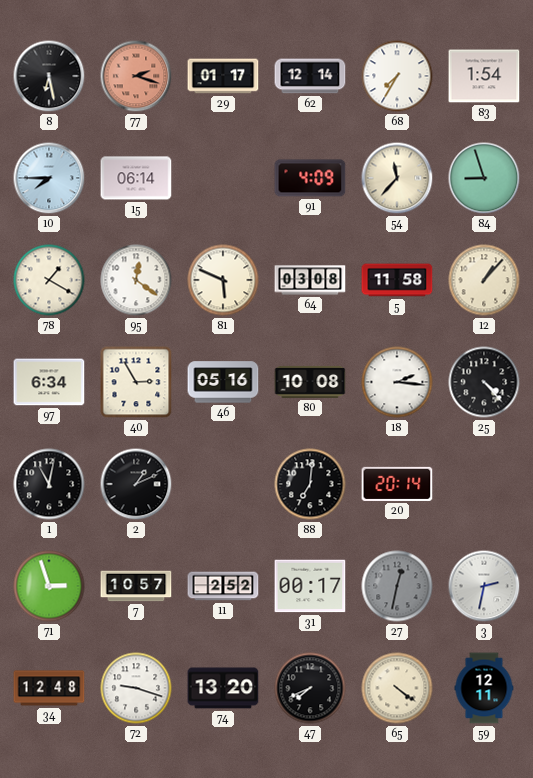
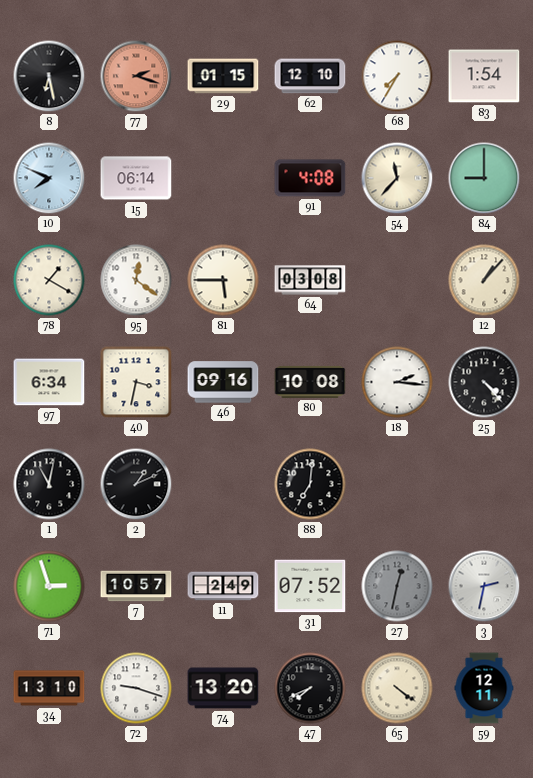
29: 01:17 -> 01:15 (223, 76)
62: 12:14 -> 12:10 (310, 76)
10: 7:45 -> 7:49 (49, 178)
91: 4:09 -> 4:08 (310, 178)
84: 8:57 -> 9:00 (484, 178)
81: 5:49 -> 5:45 (223, 280)
5: 11:58 -> none (397, 280)
40: 2:55 -> 3:32 (136, 382)
46: 05:16 -> 09:16 (223, 382)
20: 20:14 -> none (397, 484)
11: 2:52 -> 2:49 (223, 586)
31: 00:17 -> 07:52 (310, 586)
34: 12:48 -> 13:10 (49, 688)
